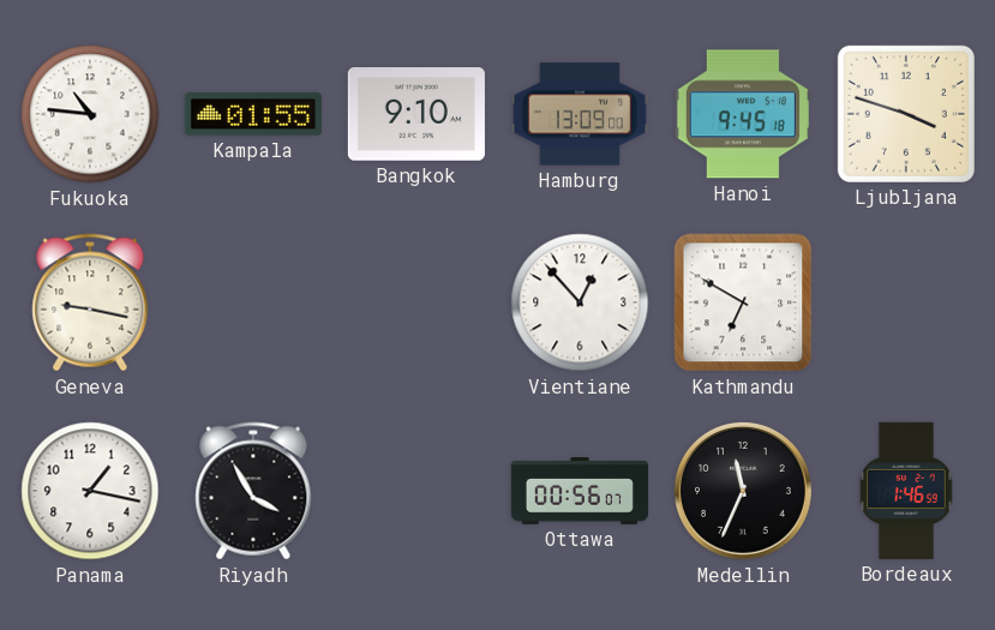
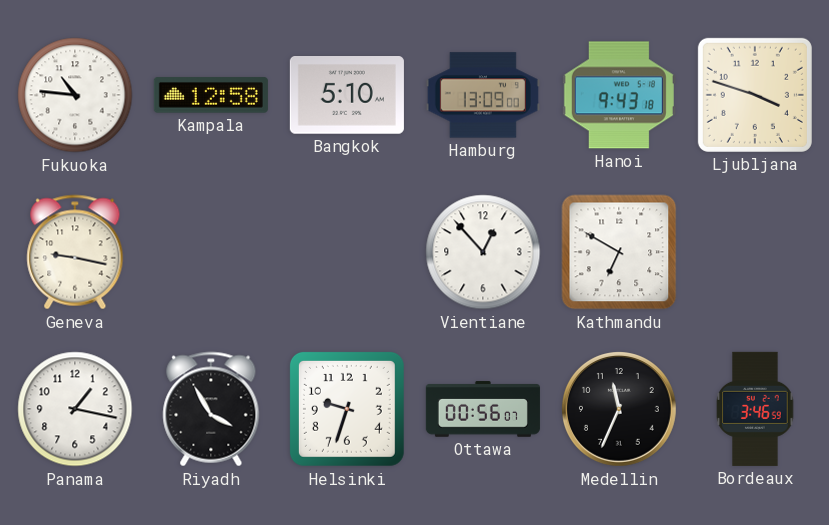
Kampala: 01:55 -> 12:58 (211, 95)
Bangkok: 9:10 -> 5:10 (347, 96)
Hanoi: 9:45 -> 9:43 (619, 95)
Helsinki: none -> 9:33 (347, 409)
Bordeaux: 1:46 -> 3:46 (755, 409)
